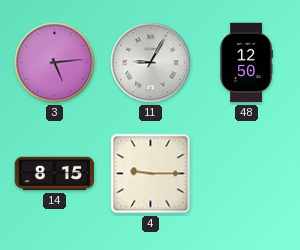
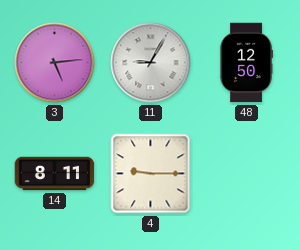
14: 8:15 -> 8:11 (55, 174)
